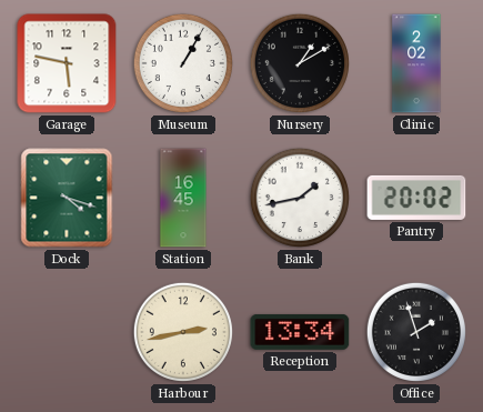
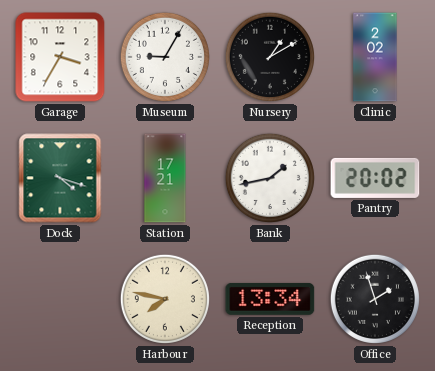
Garage: 5:47 -> 3:35 (60, 57)
Museum: 1:05 -> 9:05 (165, 57)
Station: 16:45 -> 17:21 (165, 178)
Harbour: 2:43 -> 7:47 (165, 299)
